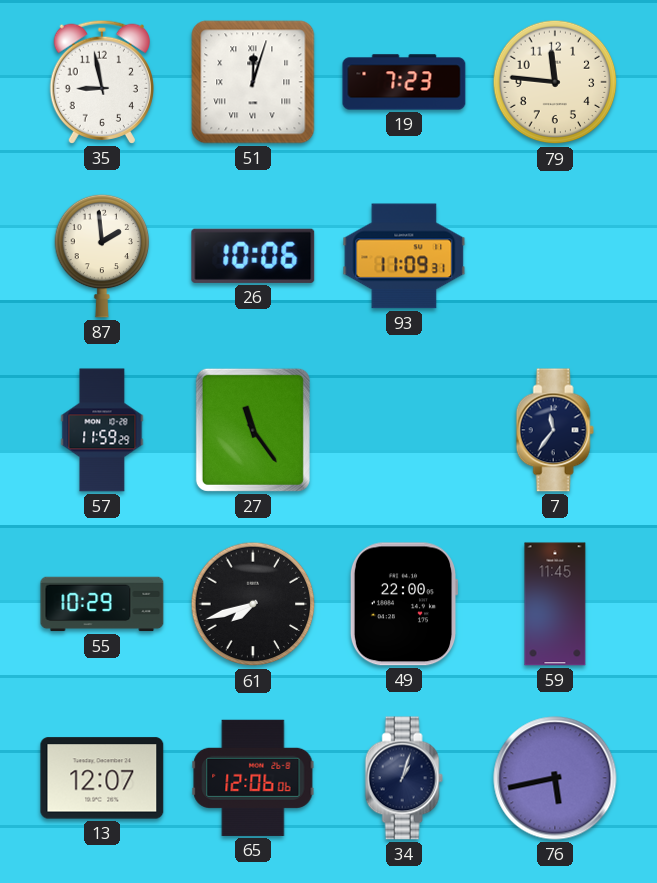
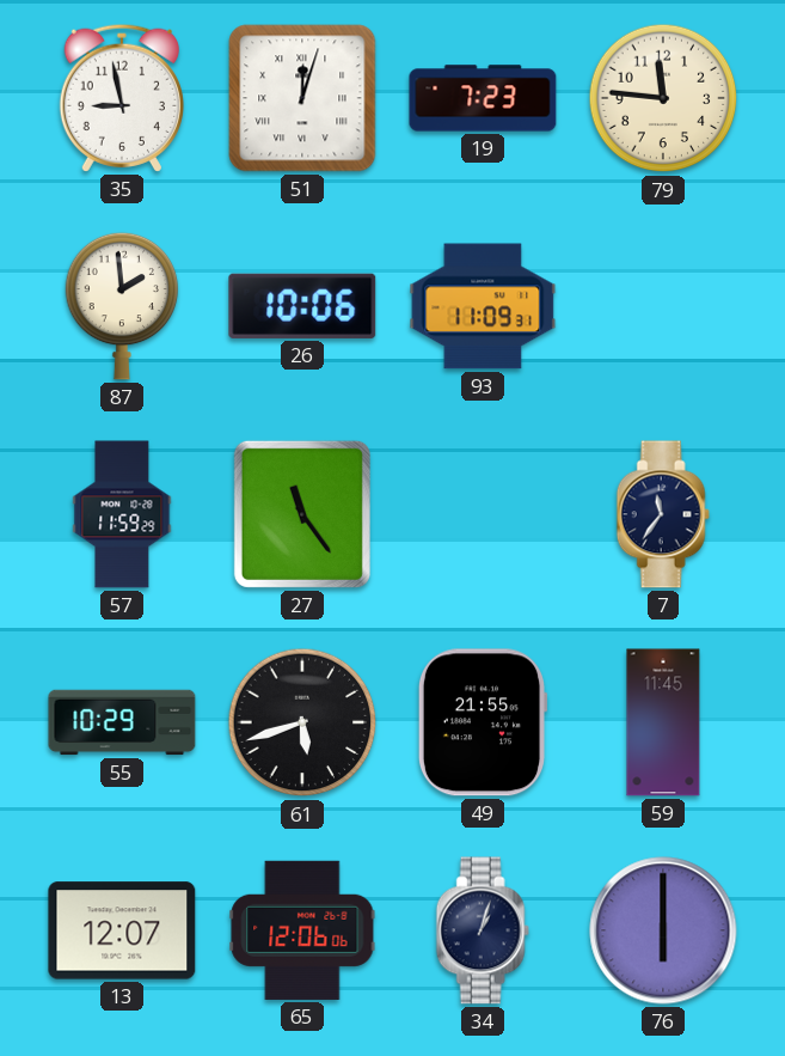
61: 7:42 -> 5:42 (302, 722)
49: 22:00 -> 21:55 (483, 722)
76: 5:43 -> 6:00 (663, 930)
